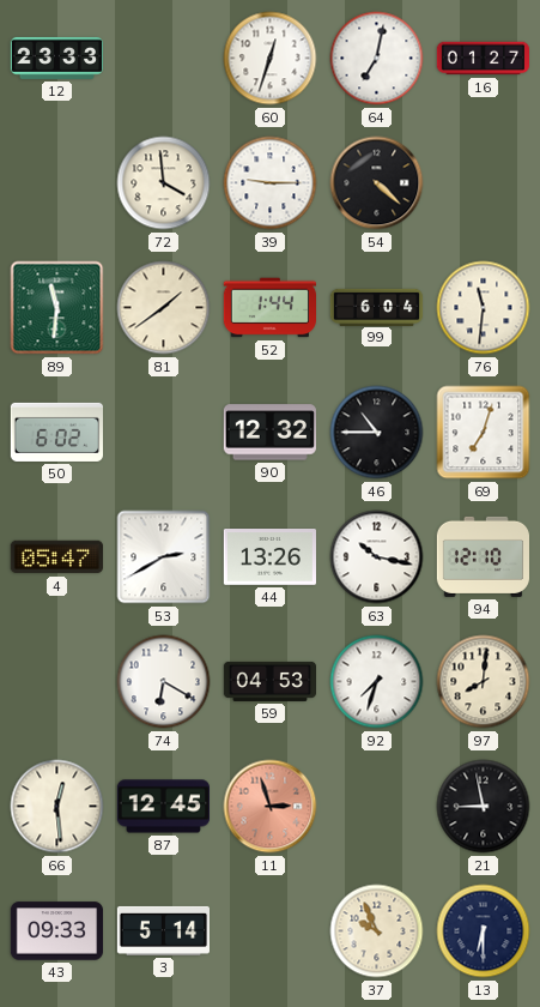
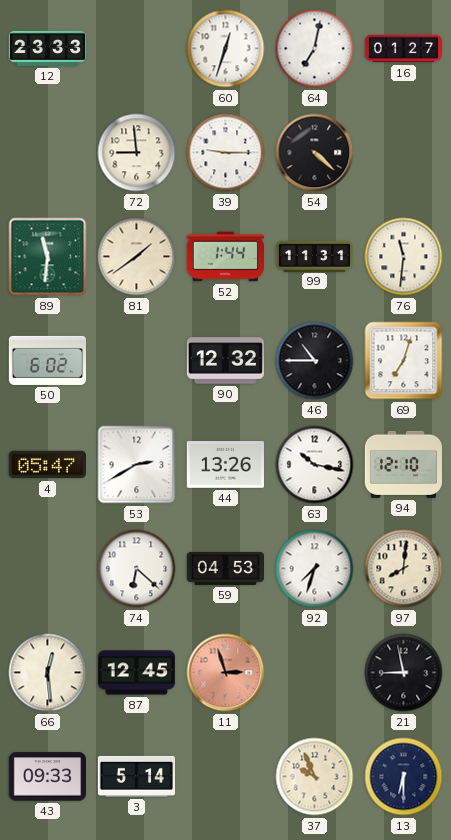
72: 3:59 -> 8:59 (137, 153)
99: 6:04 -> 11:31 (315, 256)
74: 6:20 -> 6:22 (137, 569)
